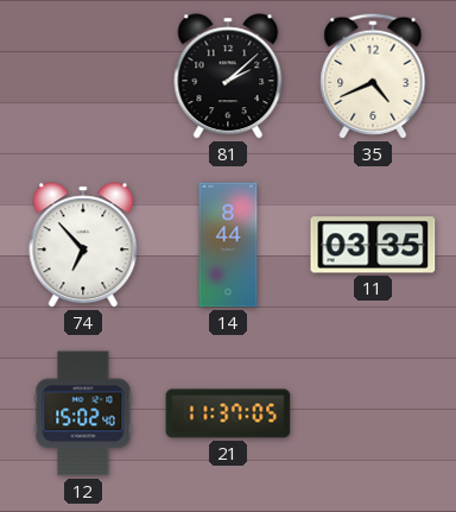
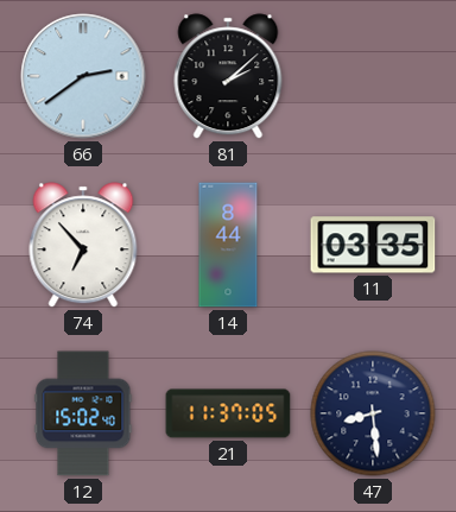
66: none -> 2:39 (83, 76)
35: 4:41 -> none (373, 76)
47: none -> 8:29 (373, 413)
